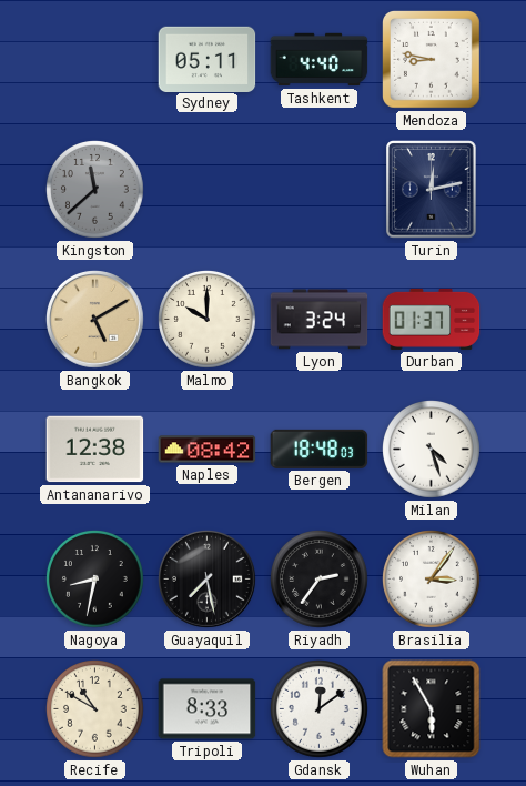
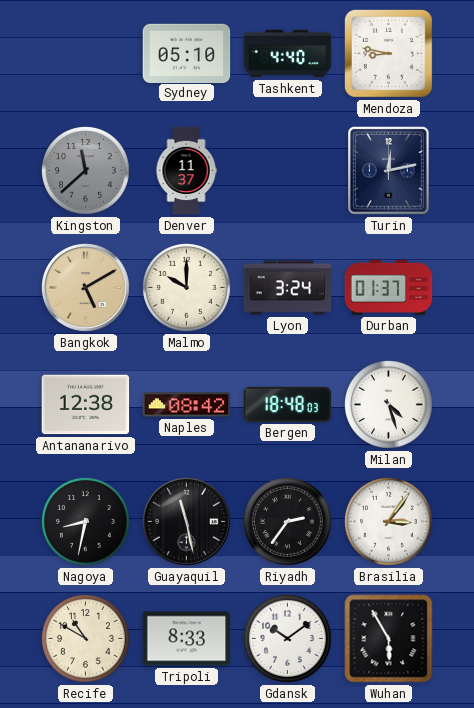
Sydney: 05:11 -> 05:10 (187, 53)
Denver: none -> 11:37 (186, 171)
Guayaquil: 7:28 -> 11:28 (187, 522)
Gdansk: 12:09 -> 10:09 (288, 639)
